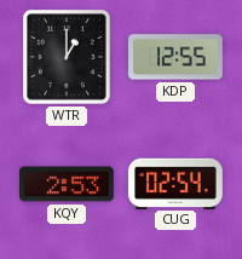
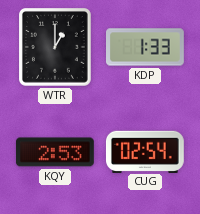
KDP: 12:55 -> 1:33 (146, 47)
